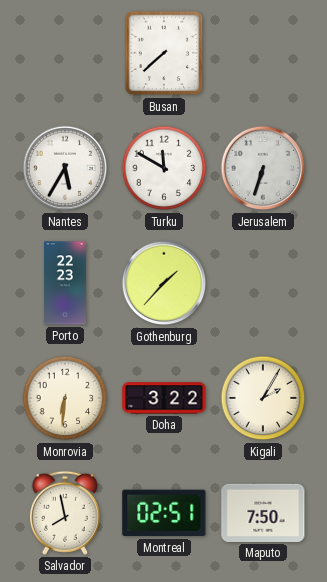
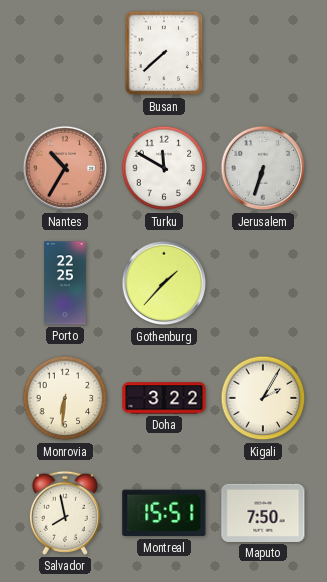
Nantes: 5:35 -> 10:35 (65, 168)
Nantes dial: white -> salmon (65, 168)
Porto: 22:23 -> 22:25 (65, 283)
Montreal: 02:51 -> 15:51 (164, 513)
